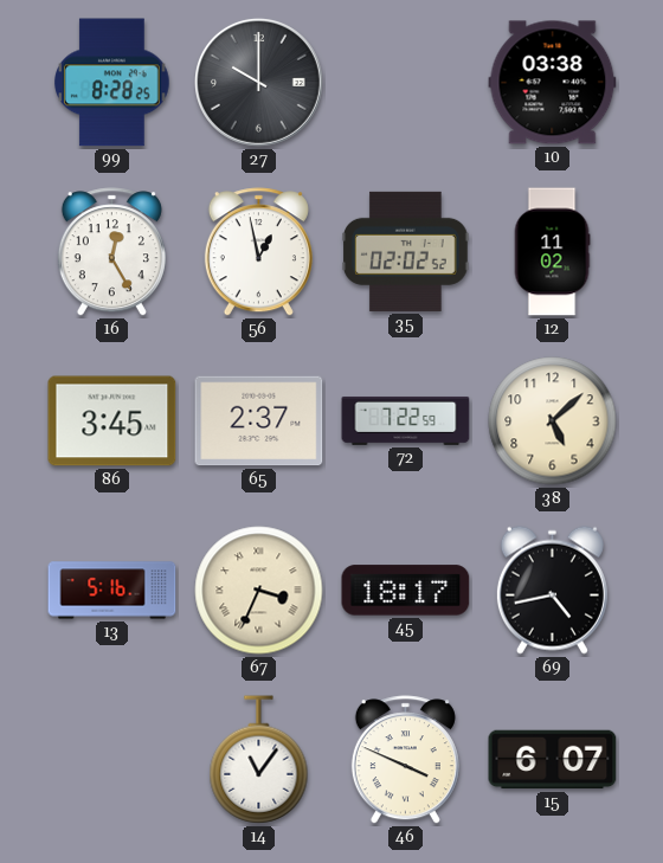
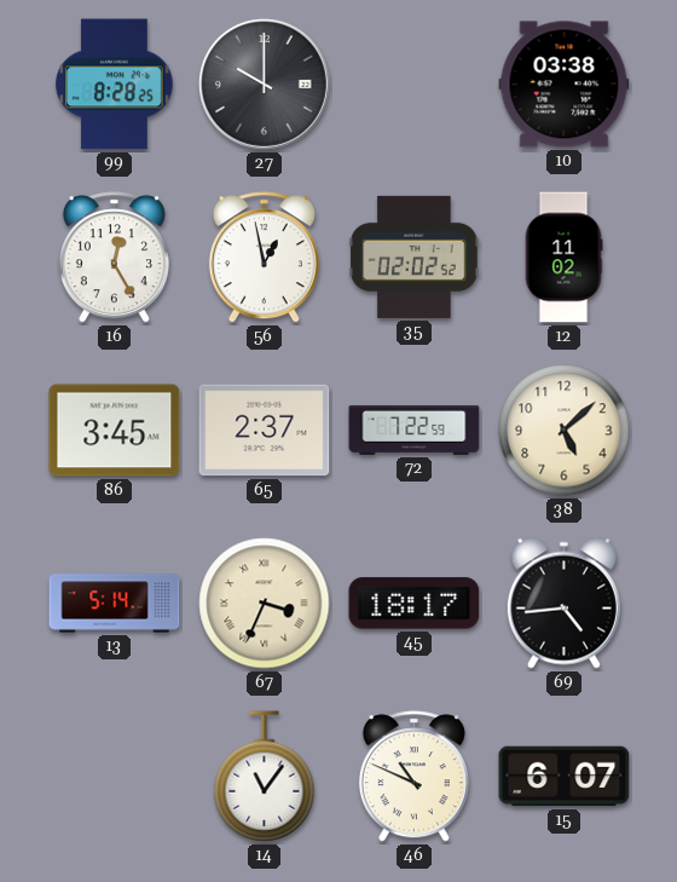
13: 5:16 -> 5:14 (115, 604)
69: 4:43 -> 4:44 (563, 603)
46: 3:49 -> 10:49 (413, 777)
